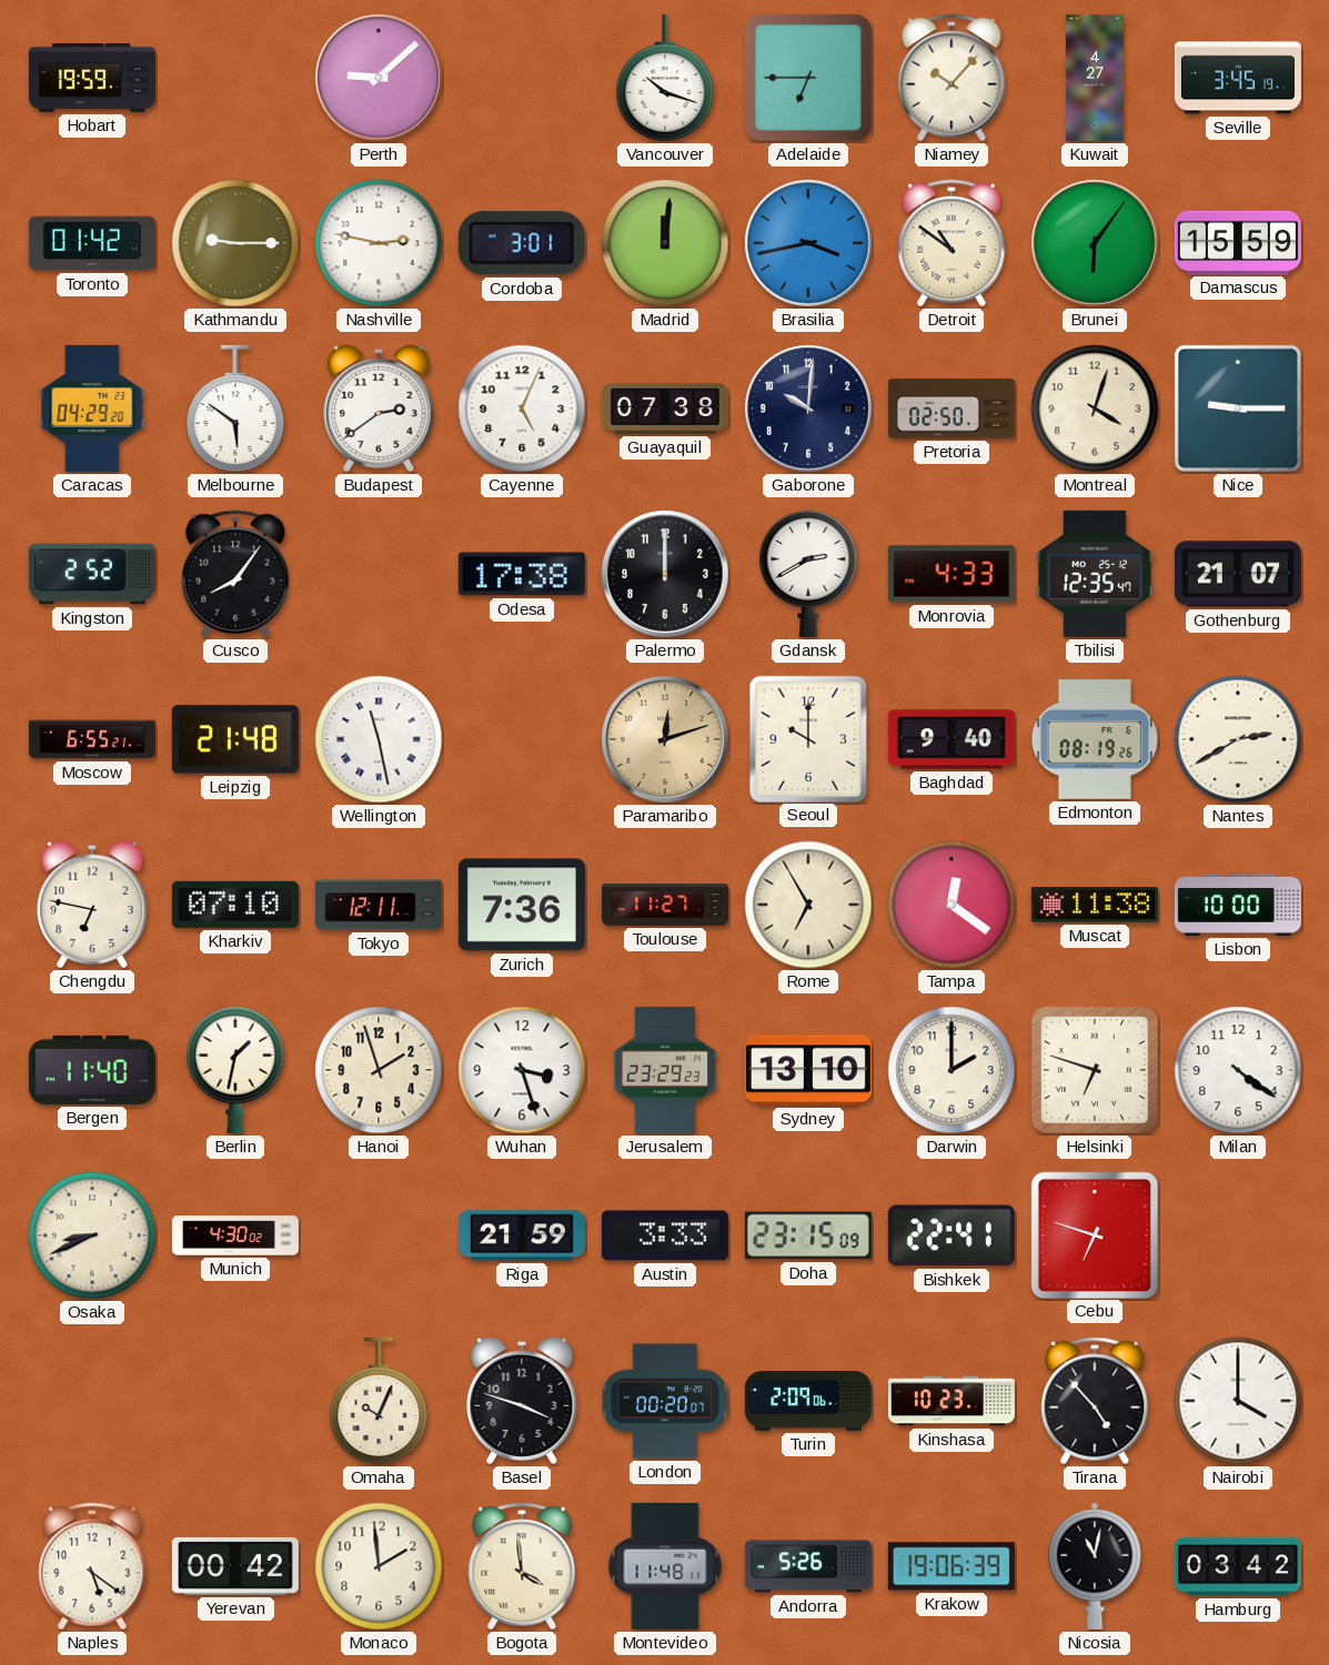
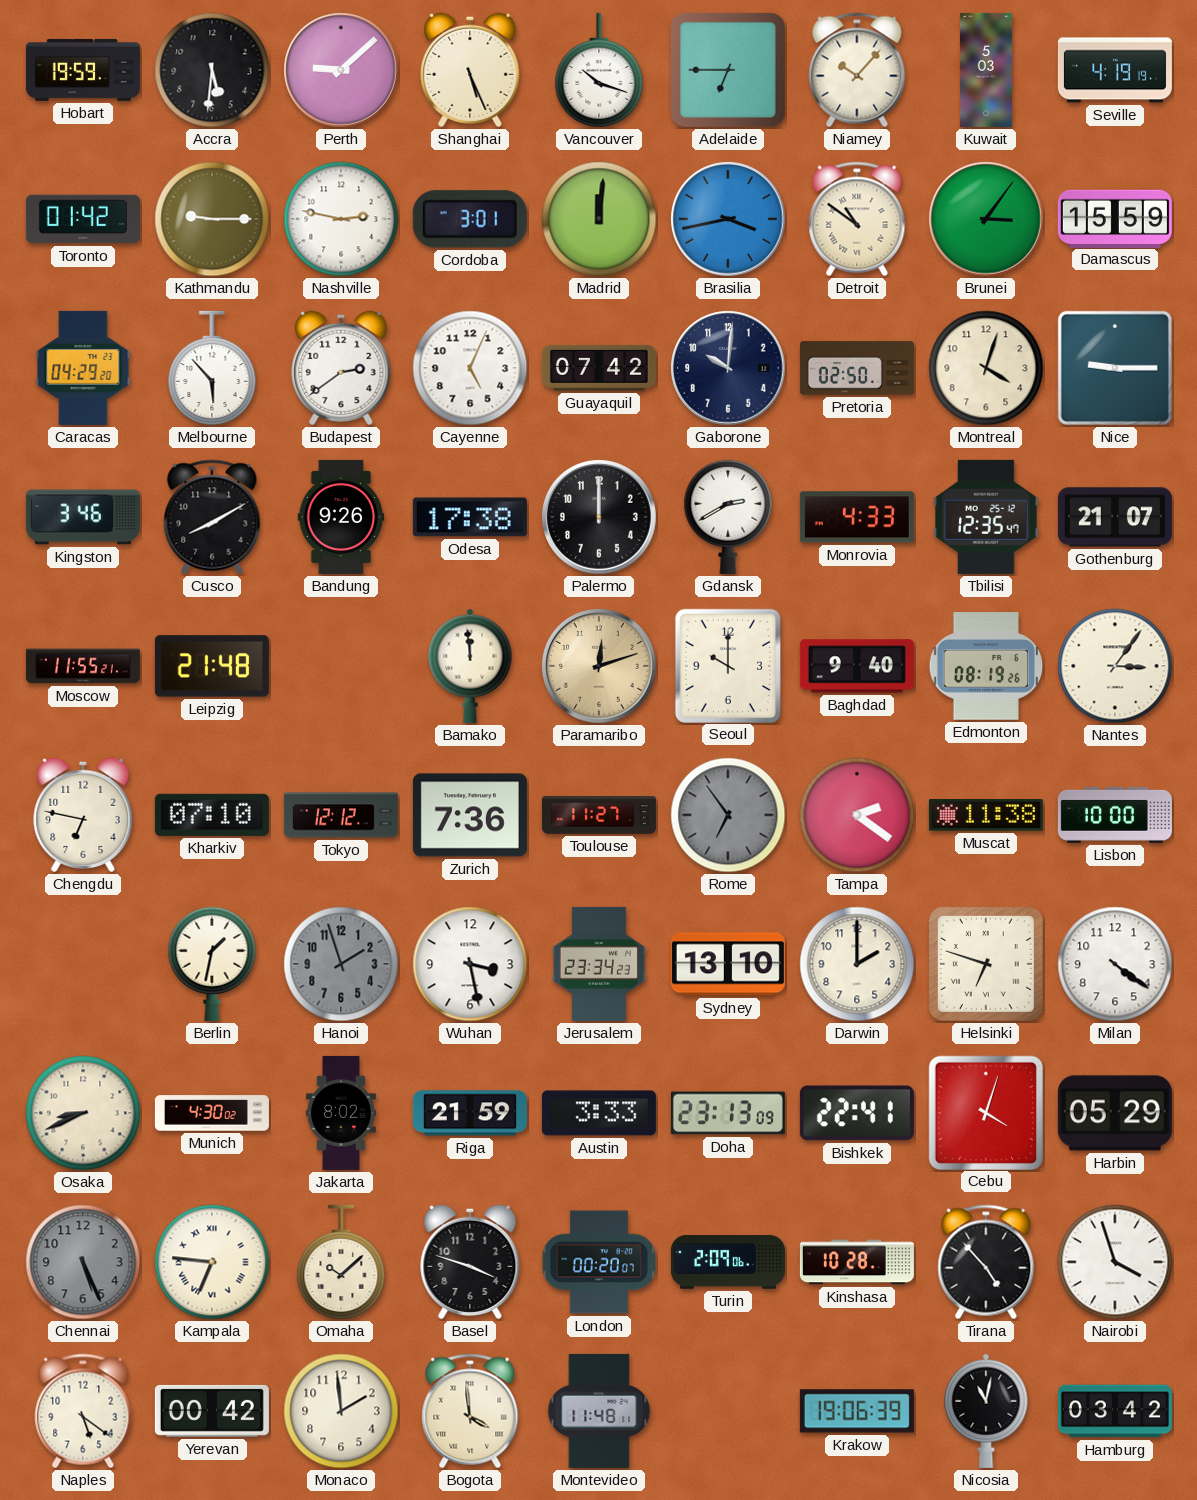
Accra: none -> 5:31 (212, 70)
Shanghai: none -> 5:26 (470, 70)
Kuwait: 4:27 -> 5:03 (986, 70)
Seville: 3:45 -> 4:19 (1115, 70)
Brunei: 6:06 -> 3:06 (986, 219)
Melbourne: 5:51 -> 5:53 (212, 368)
Guayaquil: 07:38 -> 07:42 (599, 368)
Kingston: 2:52 -> 3:46 (83, 517)
Cusco: 8:06 -> 8:10 (212, 517)
Bandung: none -> 9:26 (341, 517)
Moscow: 6:55 -> 11:55 (83, 666)
Wellington: 11:28 -> none (379, 739)
Bamako: none -> 11:59 (470, 666)
Nantes: 2:40 -> 3:06 (1115, 666)
Tokyo: 12:11 -> 12:12 (341, 815)
Rome: 6:55 -> 6:54 (728, 815)
Rome dial: cream -> grey (728, 815)
Tampa: 12:21 -> 2:21 (857, 815)
Bergen: 11:40 -> none (92, 1070)
Hanoi dial: cream -> grey (341, 964)
Wuhan: 3:27 -> 3:28 (470, 964)
Jerusalem: 23:29 -> 23:34 (599, 964)
Jakarta: none -> 8:02 (341, 1113)
Doha: 23:15 -> 23:13 (728, 1113)
Cebu: 6:48 -> 4:03 (985, 1112)
Harbin: none -> 05:29 (1115, 1113)
Chennai: none -> 5:26 (83, 1262)
Kampala: none -> 6:46 (212, 1262)
Omaha: 10:04 -> 10:08 (341, 1262)
Kinshasa: 10:23 -> 10:28 (857, 1262)
Nairobi: 4:00 -> 3:57 (1115, 1262)
Andorra: 5:26 -> none (808, 1566)
